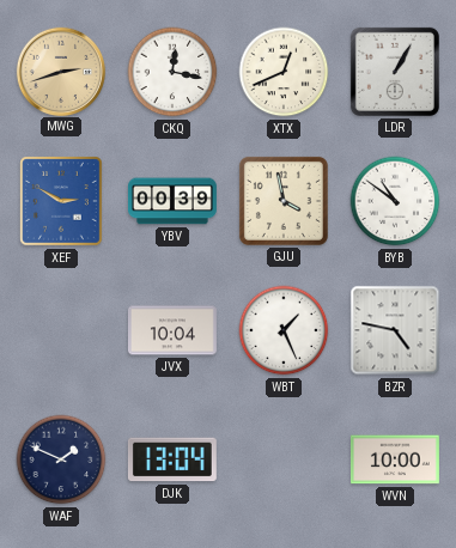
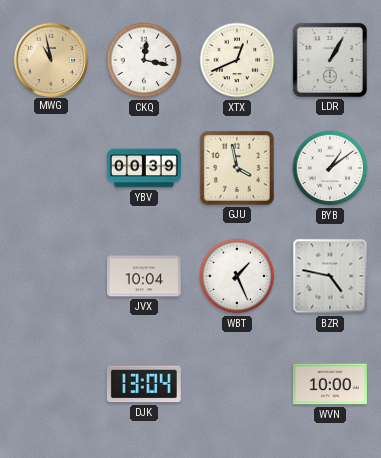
MWG: 2:42 -> 10:58 (50, 59)
XEF: 2:50 -> none (61, 201)
BYB: 10:51 -> 1:09 (330, 168)
WAF: 1:49 -> none (61, 459)
